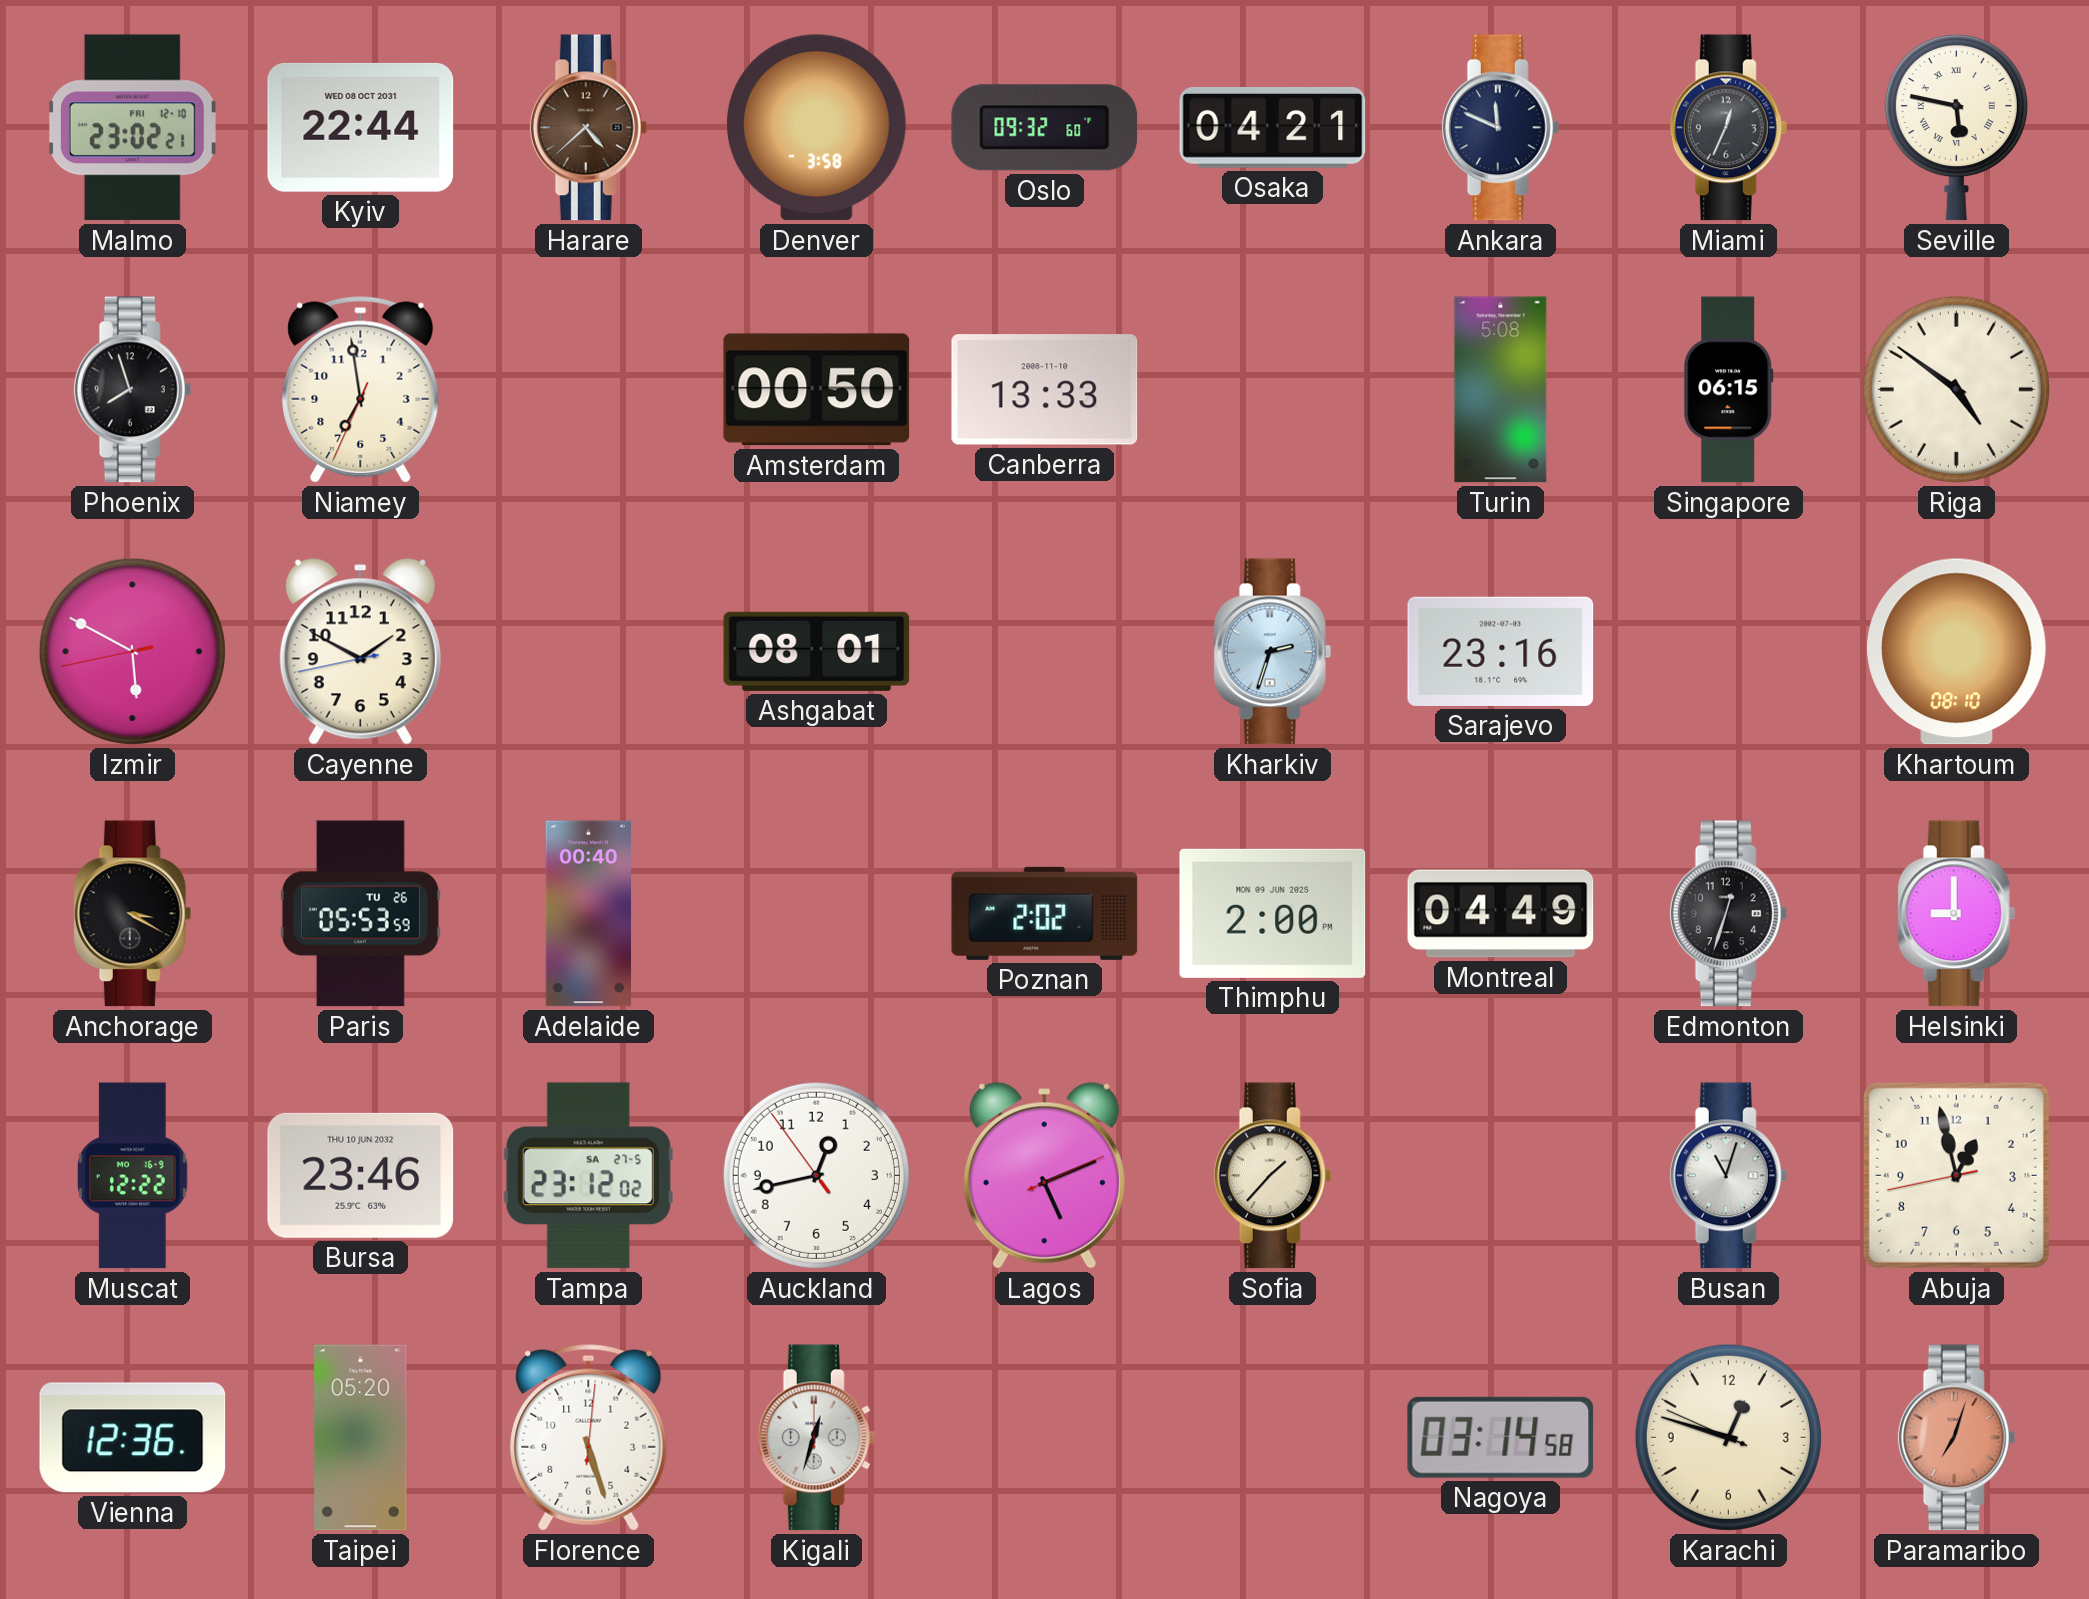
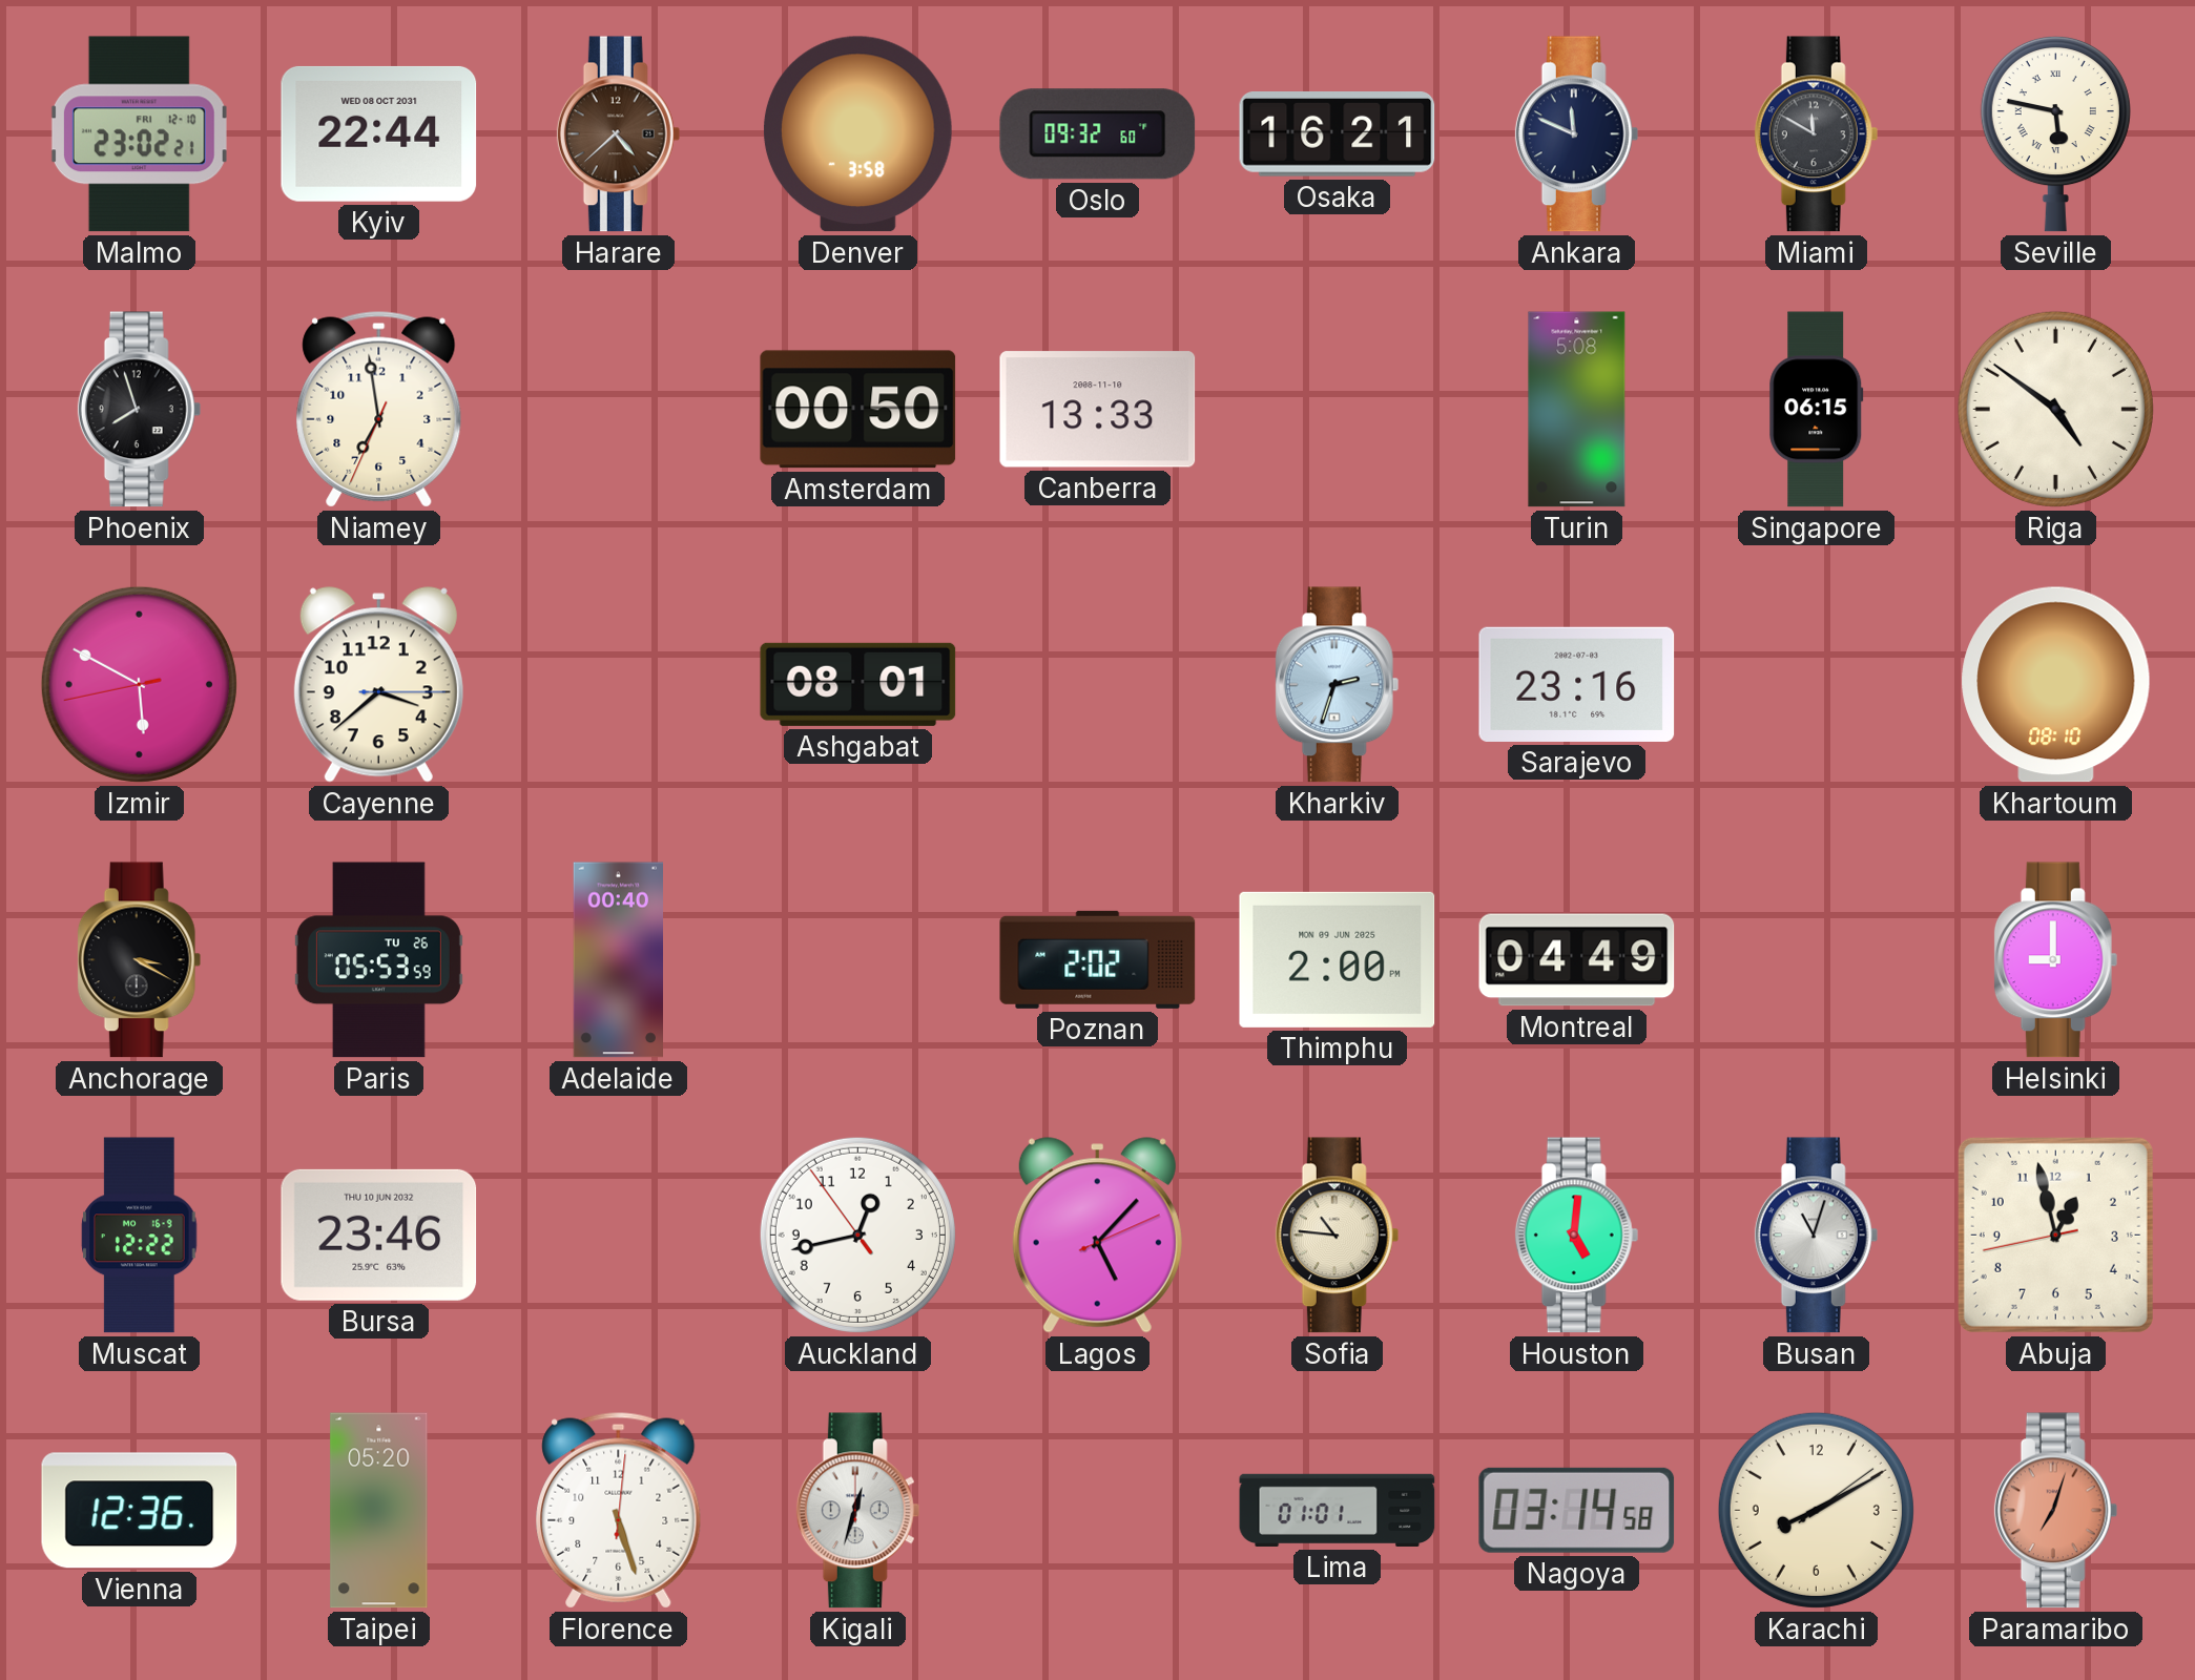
Osaka: 04:21 -> 16:21 (1338, 134)
Miami: 12:34 -> 11:50 (1817, 134)
Cayenne: 1:49 -> 3:38 (378, 685)
Edmonton: 12:33 -> none (1729, 914)
Tampa: 23:12 -> none (588, 1176)
Lagos: 5:11 -> 5:07 (1097, 1236)
Sofia: 1:37 -> 10:46 (1338, 1236)
Houston: none -> 5:01 (1577, 1236)
Lima: none -> 01:01 (1338, 1510)
Karachi: 12:47 -> 8:10 (1816, 1510)
